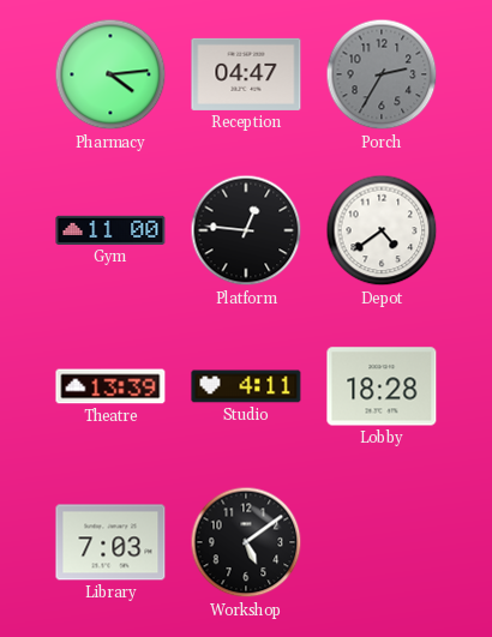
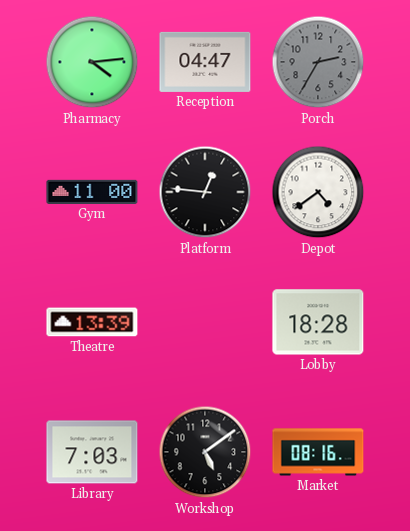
Studio: 4:11 -> none (246, 386)
Market: none -> 08:16 (318, 452)
